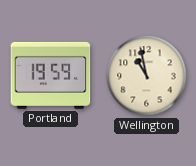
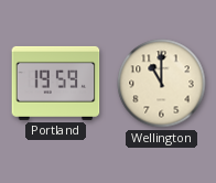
Wellington: 10:58 -> 11:00 (162, 84)
